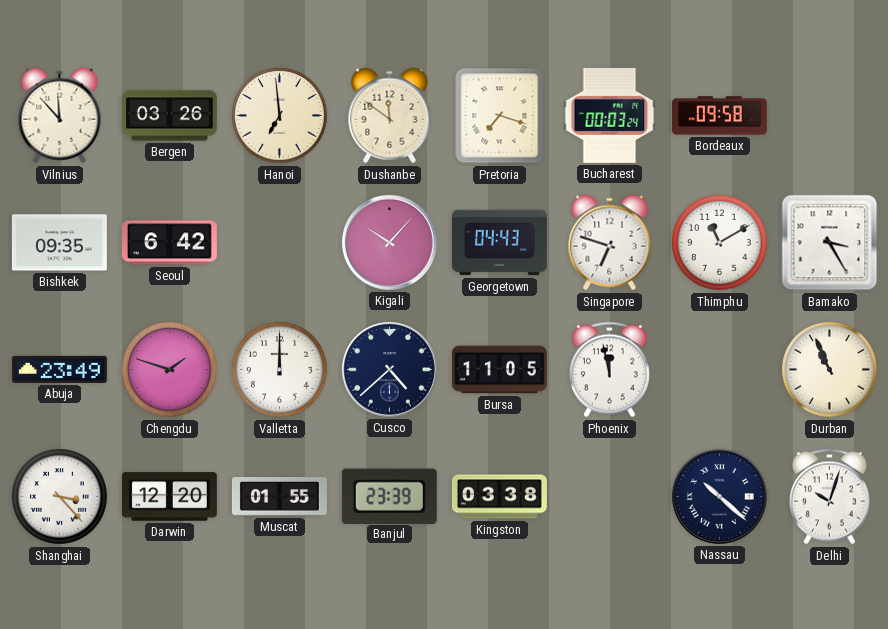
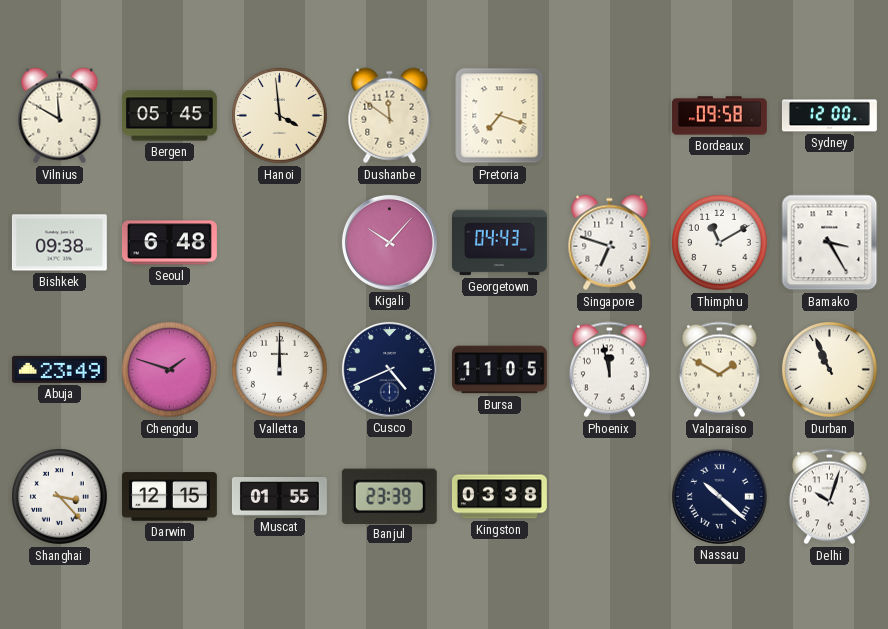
Vilnius: 11:53 -> 11:50 (60, 116)
Bergen: 03:26 -> 05:45 (169, 116)
Hanoi: 6:59 -> 3:59 (280, 116)
Bucharest: 00:03 -> none (610, 115)
Sydney: none -> 12:00 (829, 116)
Bishkek: 09:35 -> 09:38 (59, 243)
Seoul: 6:42 -> 6:48 (169, 243)
Cusco: 4:38 -> 4:41 (389, 369)
Valparaiso: none -> 1:50 (719, 370)
Darwin: 12:20 -> 12:15 (169, 497)
